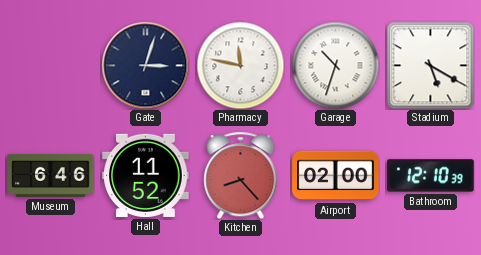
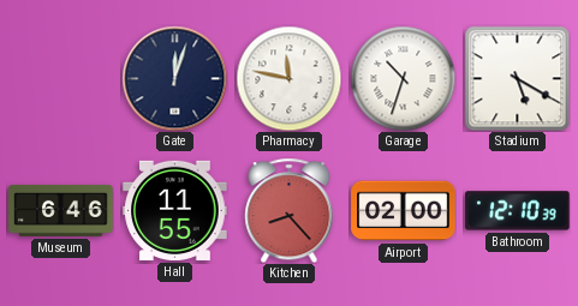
Gate: 3:03 -> 12:03 (174, 78)
Hall: 11:52 -> 11:55 (175, 210)
